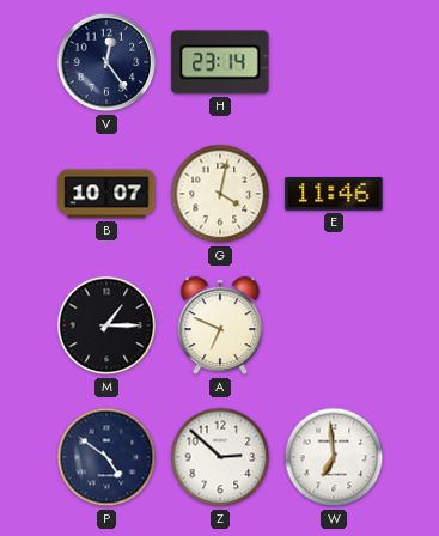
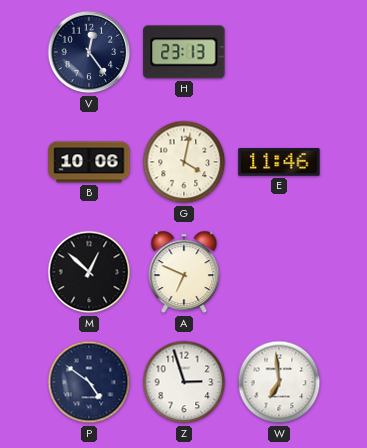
H: 23:14 -> 23:13 (184, 52)
B: 10:07 -> 10:06 (89, 162)
M: 1:15 -> 12:52 (89, 272)
Z: 2:52 -> 2:57 (184, 382)
